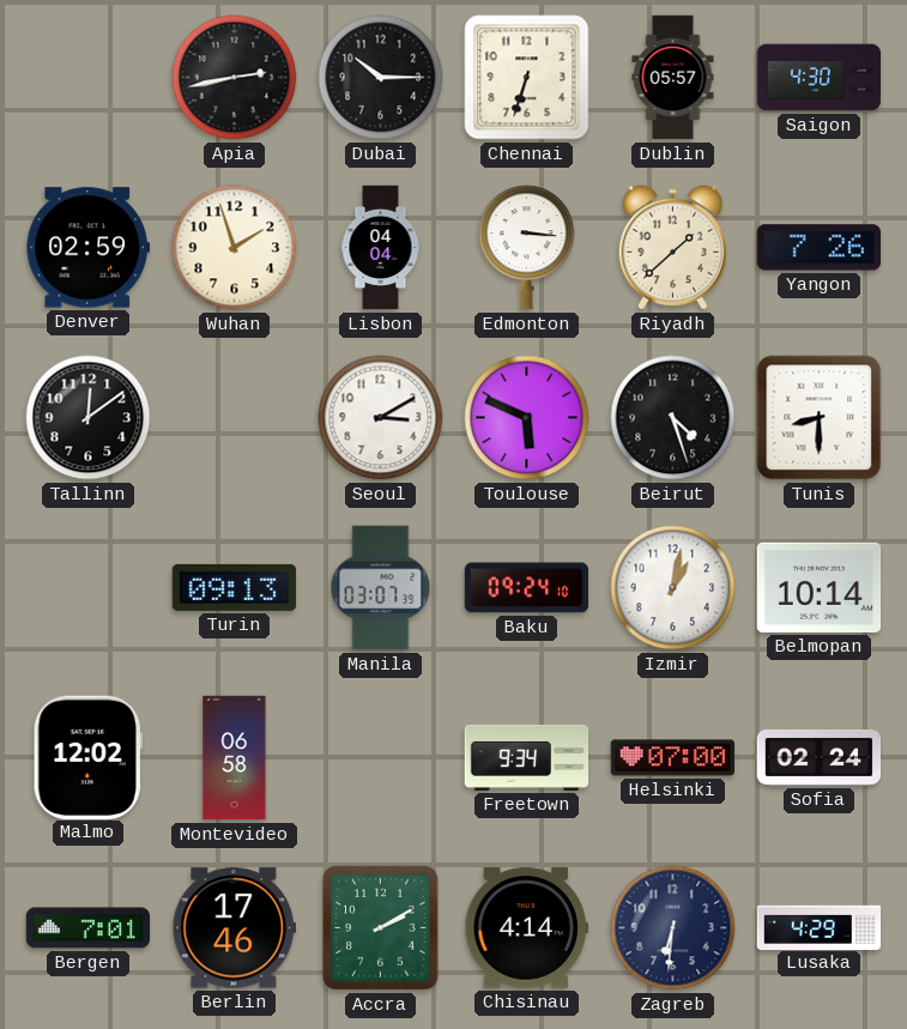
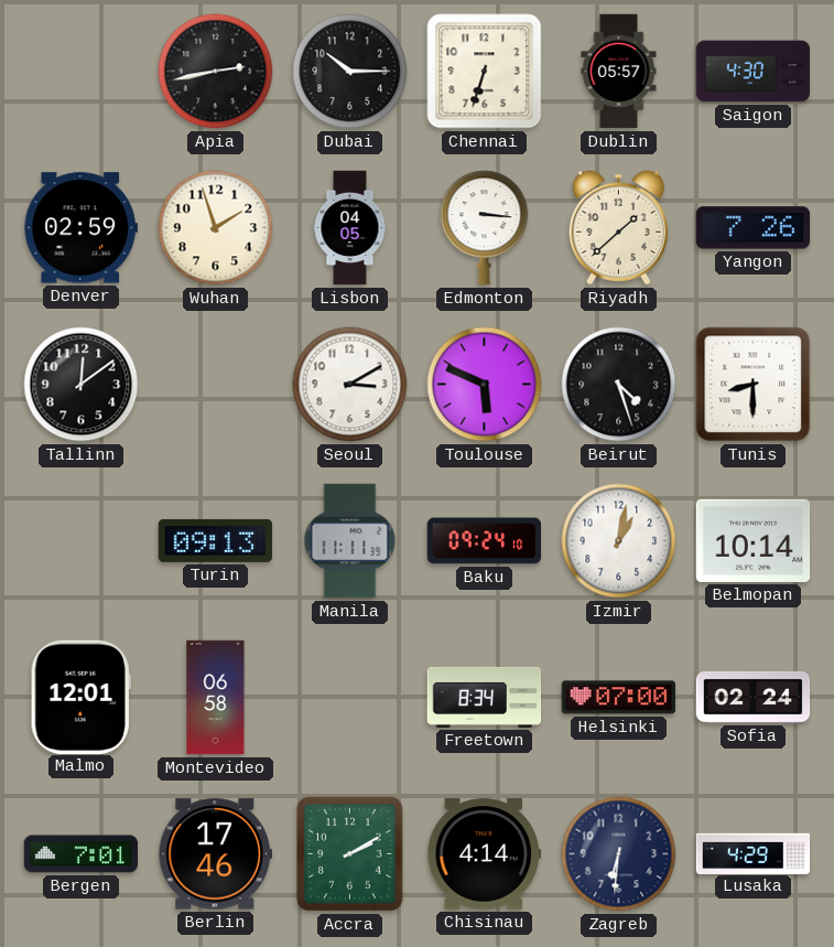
Lisbon: 04:04 -> 04:05 (350, 228)
Manila: 03:07 -> 11:11 (350, 541)
Malmo: 12:02 -> 12:01 (80, 697)
Freetown: 9:34 -> 8:34 (485, 697)
